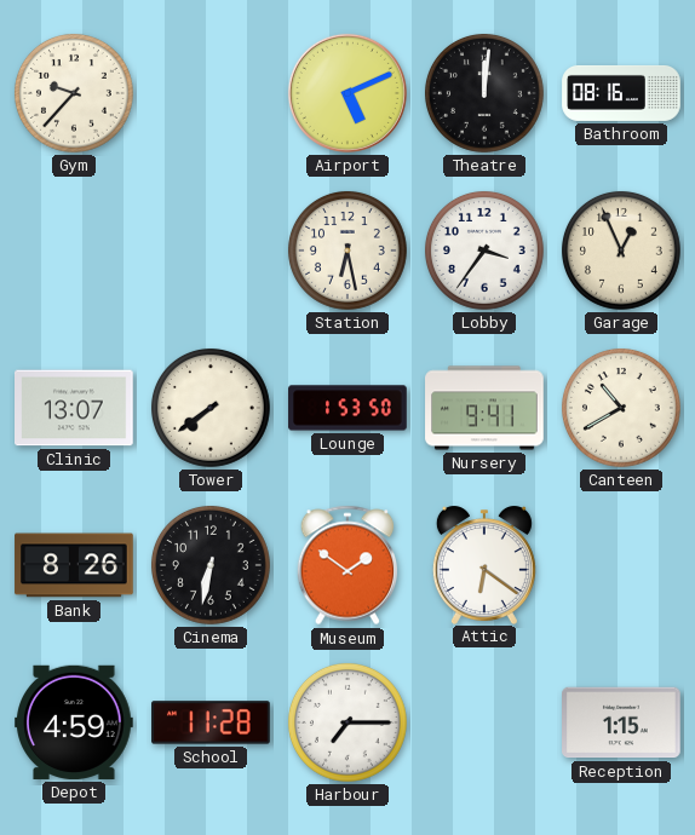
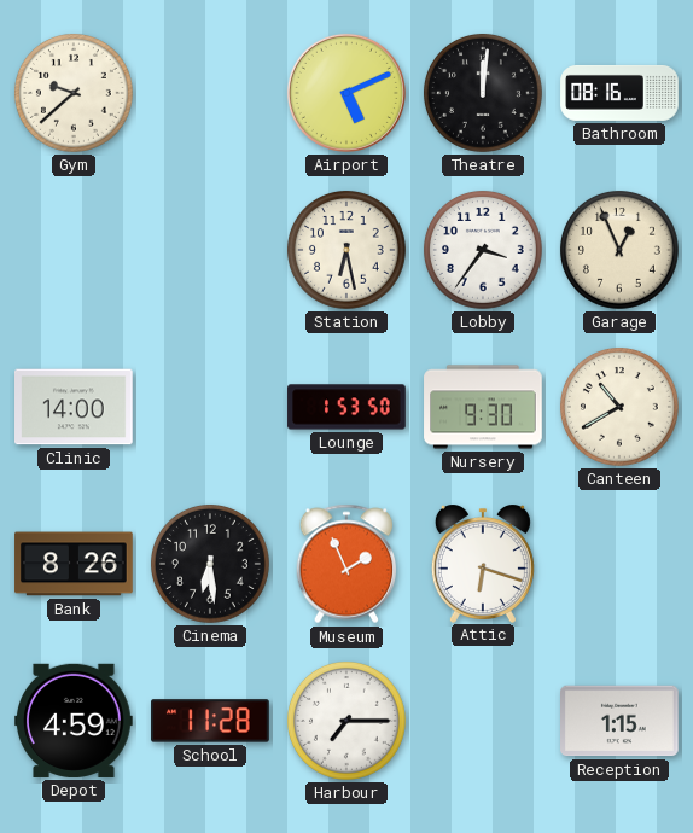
Gym: 9:37 -> 9:38 (74, 93)
Clinic: 13:07 -> 14:00 (75, 407)
Tower: 7:39 -> none (211, 408)
Nursery: 9:41 -> 9:30 (483, 407)
Cinema: 6:32 -> 6:29 (210, 564)
Museum: 1:51 -> 1:56 (346, 564)
Attic: 6:21 -> 6:18 (483, 564)
